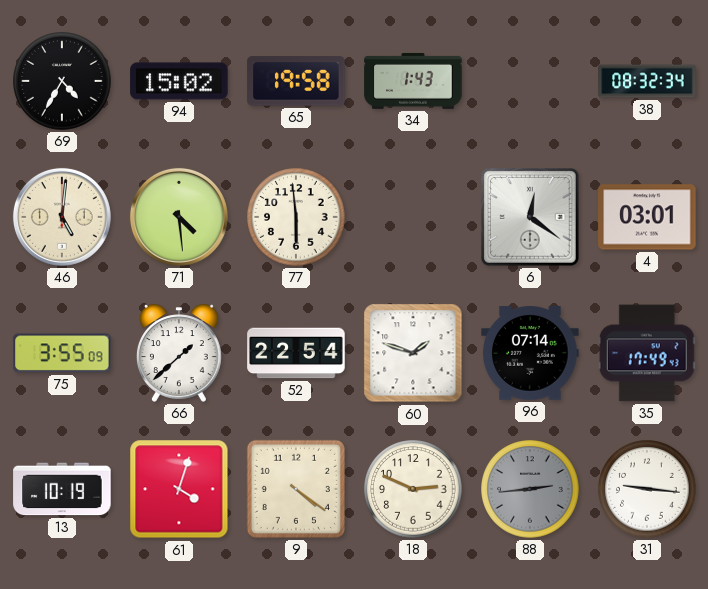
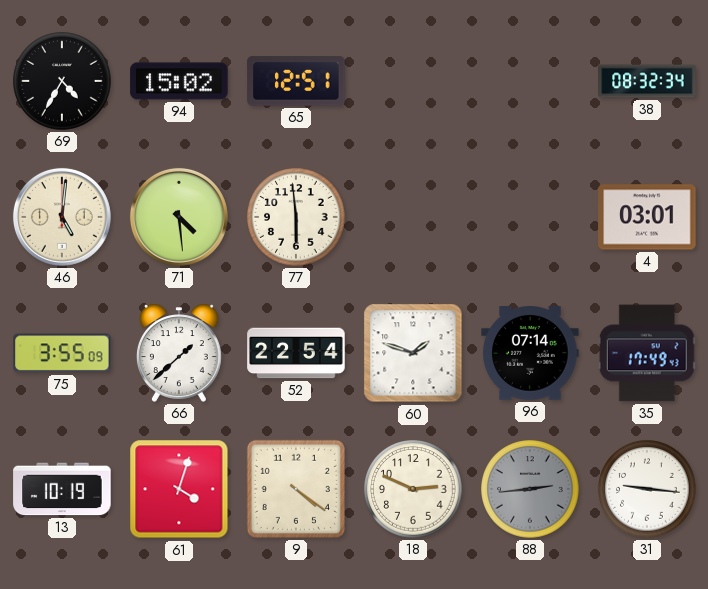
65: 19:58 -> 12:51 (296, 81)
34: 1:43 -> none (413, 81)
6: 12:21 -> none (531, 218)
